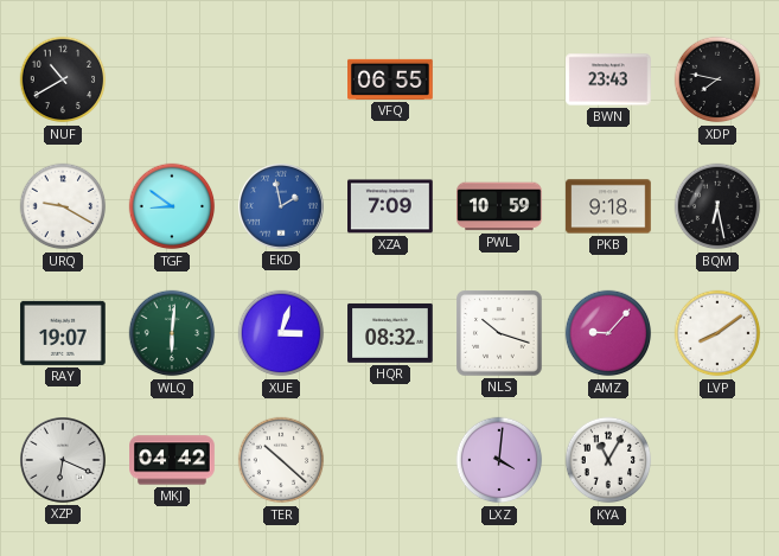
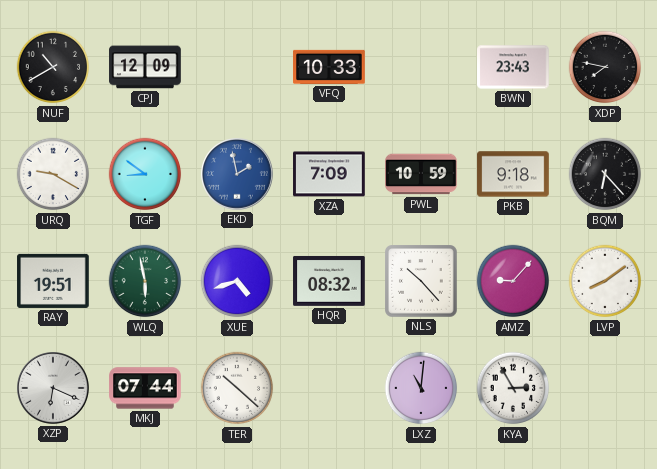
CPJ: none -> 12:09 (145, 67)
VFQ: 06:55 -> 10:33 (329, 67)
BQM: 6:28 -> 6:23 (605, 174)
RAY: 19:07 -> 19:51 (53, 281)
WLQ: 6:01 -> 5:58 (145, 281)
XUE: 3:03 -> 4:42 (237, 281)
NLS: 10:18 -> 10:23 (421, 281)
MKJ: 04:42 -> 07:44 (145, 388)
LXZ: 4:01 -> 11:01 (421, 388)
KYA: 11:05 -> 2:55 (513, 388)
